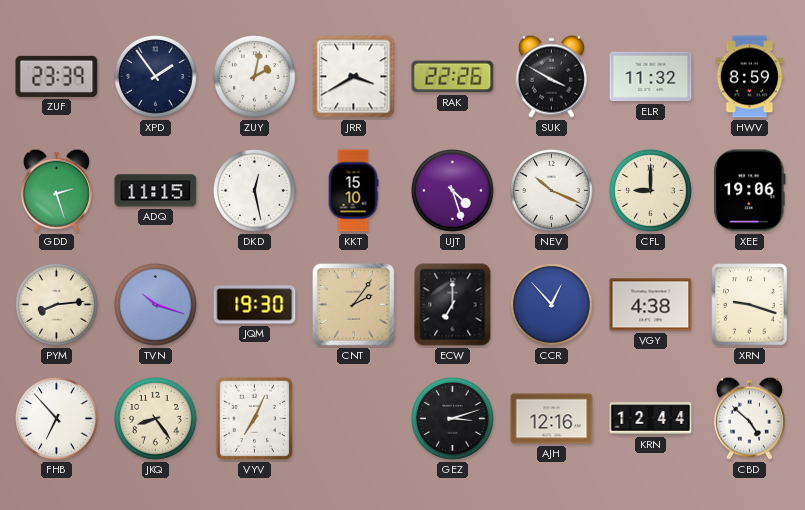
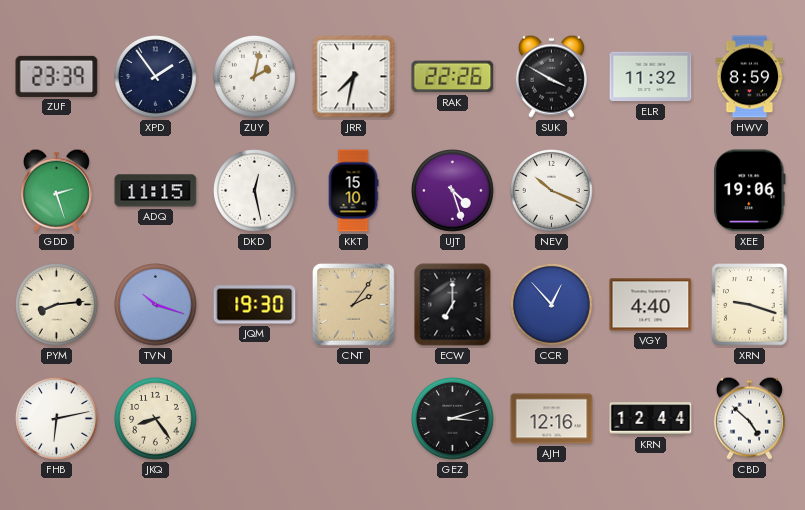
JRR: 3:40 -> 7:32 (354, 77)
CFL: 9:00 -> none (651, 191)
VGY: 4:38 -> 4:40 (651, 305)
FHB: 6:53 -> 6:13 (57, 419)
VYV: 7:04 -> none (254, 418)
